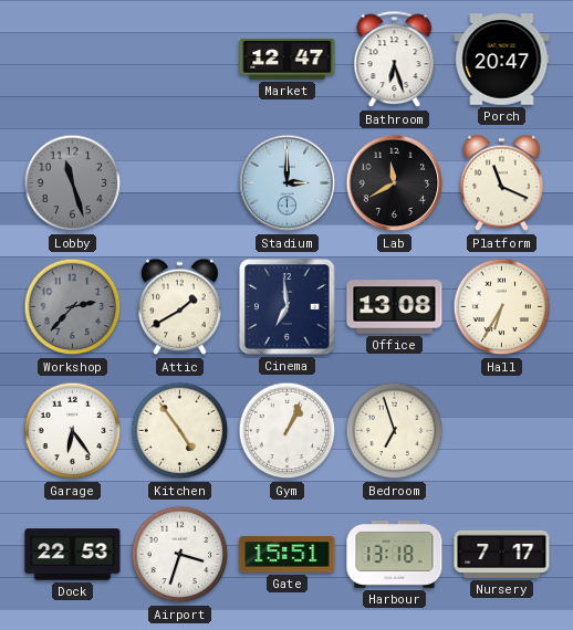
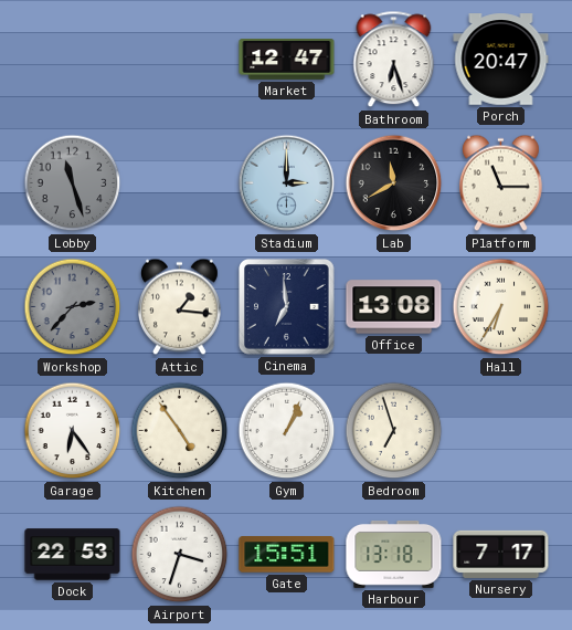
Platform: 11:19 -> 11:15 (500, 183)
Attic: 1:40 -> 1:16 (179, 307)
